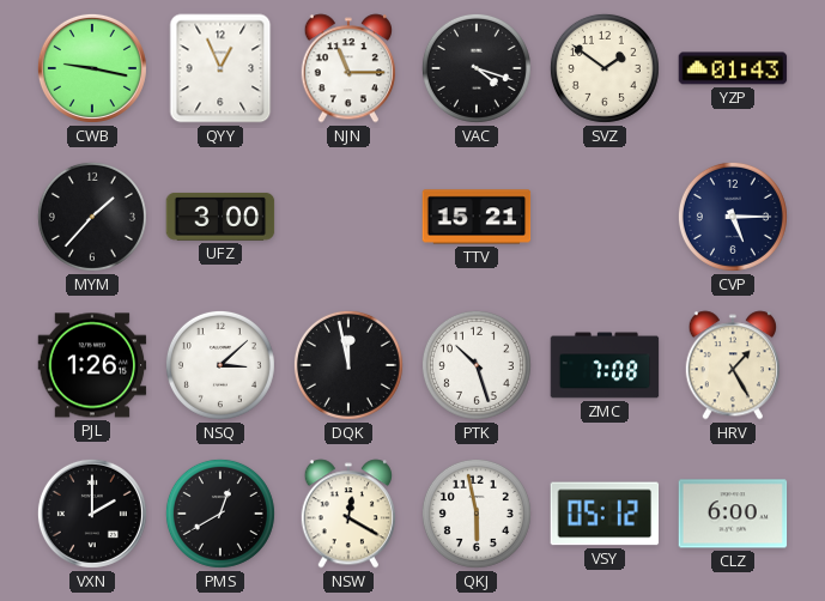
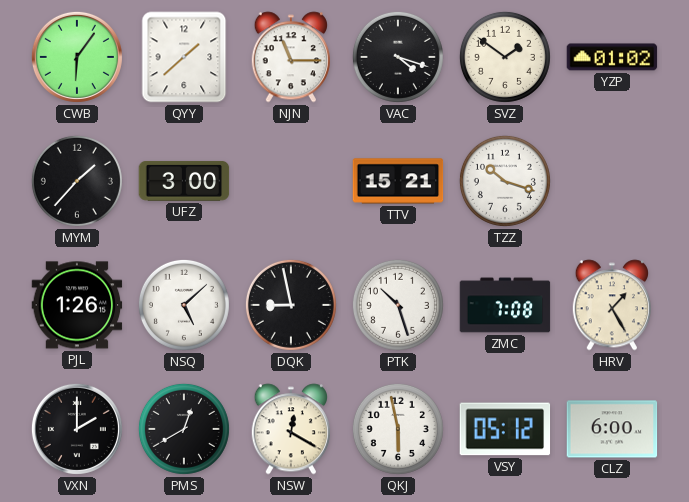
CWB: 9:17 -> 6:06 (77, 57)
QYY: 12:56 -> 1:38 (184, 57)
YZP: 01:43 -> 01:02 (612, 57)
TZZ: none -> 10:18 (505, 181)
CVP: 5:15 -> none (733, 217)
NSQ: 3:08 -> 5:08 (184, 305)
DQK: 11:58 -> 8:58 (291, 305)
